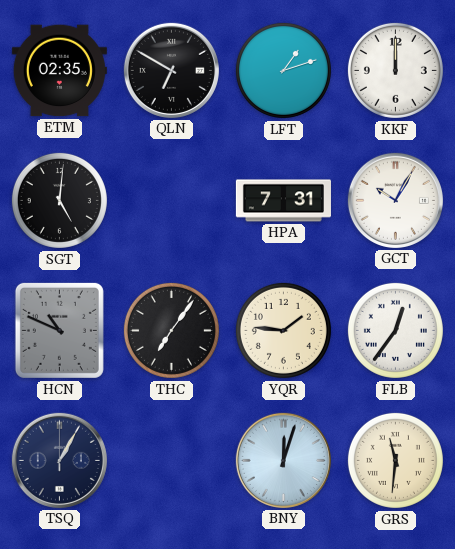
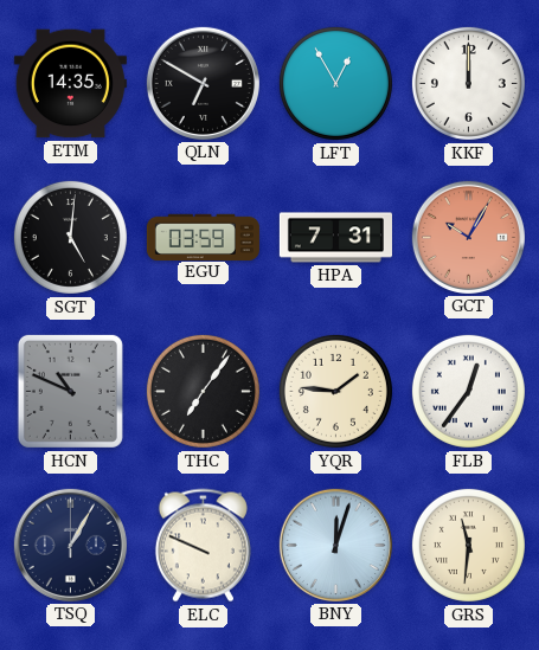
ETM: 02:35 -> 14:35 (70, 84)
LFT: 1:12 -> 12:55 (335, 83)
EGU: none -> 03:59 (203, 237)
GCT dial: white -> salmon (468, 237)
ELC: none -> 9:49 (203, 546)
